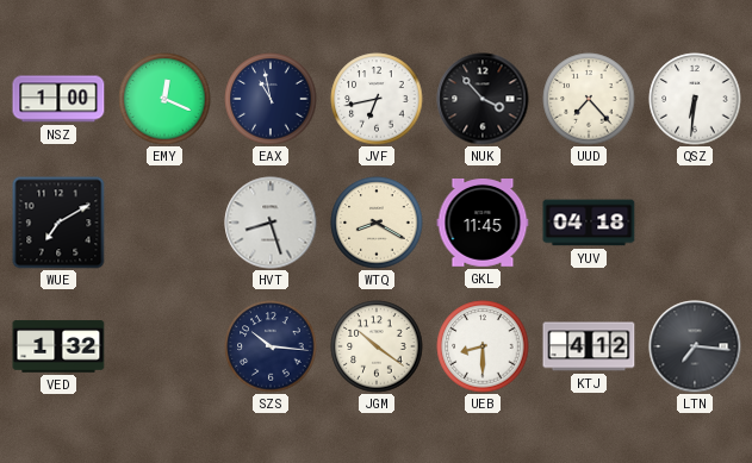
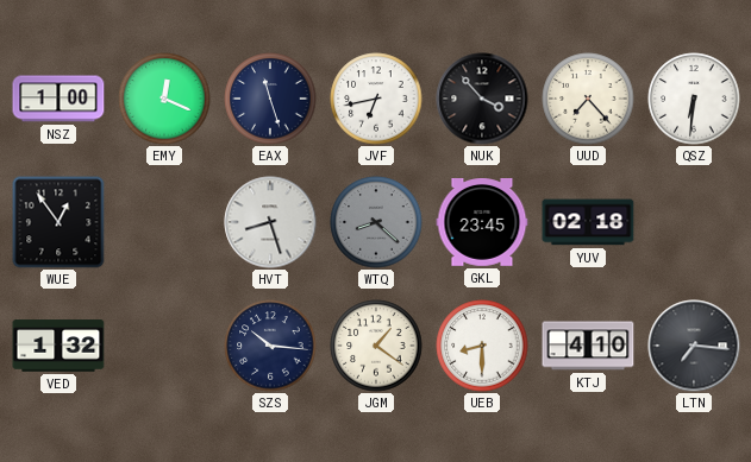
EAX: 10:58 -> 11:27 (270, 99)
WUE: 7:10 -> 12:54 (58, 222)
WTQ: 8:20 -> 8:22 (376, 222)
WTQ dial: cream -> grey (376, 222)
GKL: 11:45 -> 23:45 (482, 223)
YUV: 04:18 -> 02:18 (588, 222)
JGM: 10:21 -> 1:21 (376, 346)
KTJ: 4:12 -> 4:10 (588, 346)
